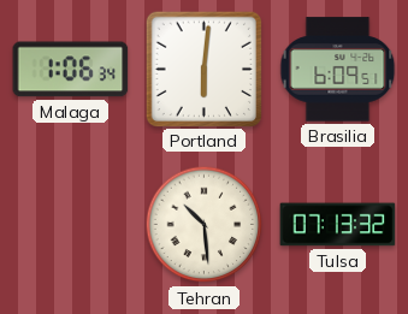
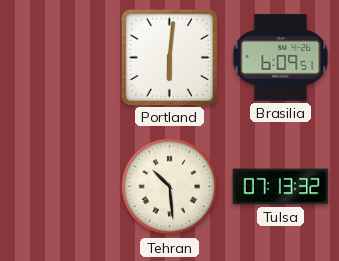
Malaga: 1:06 -> none (71, 70)
